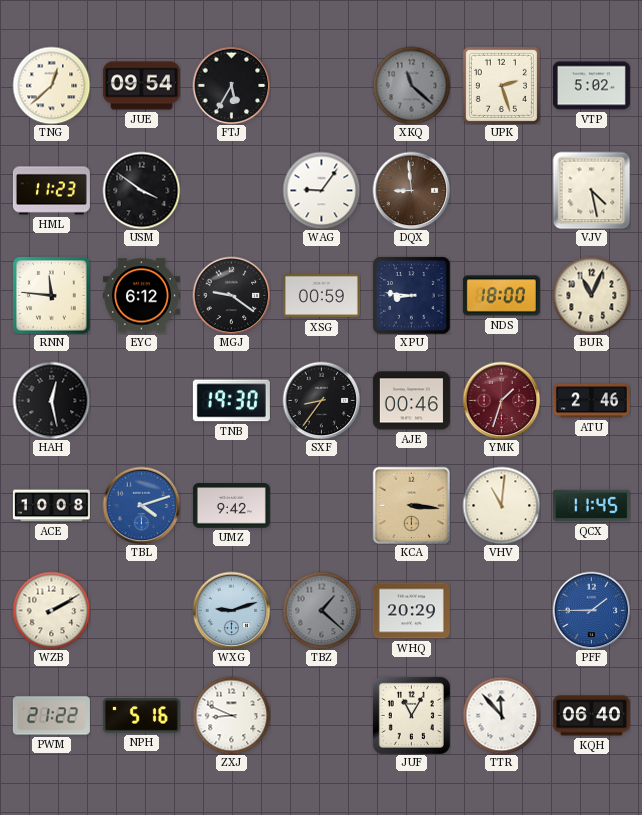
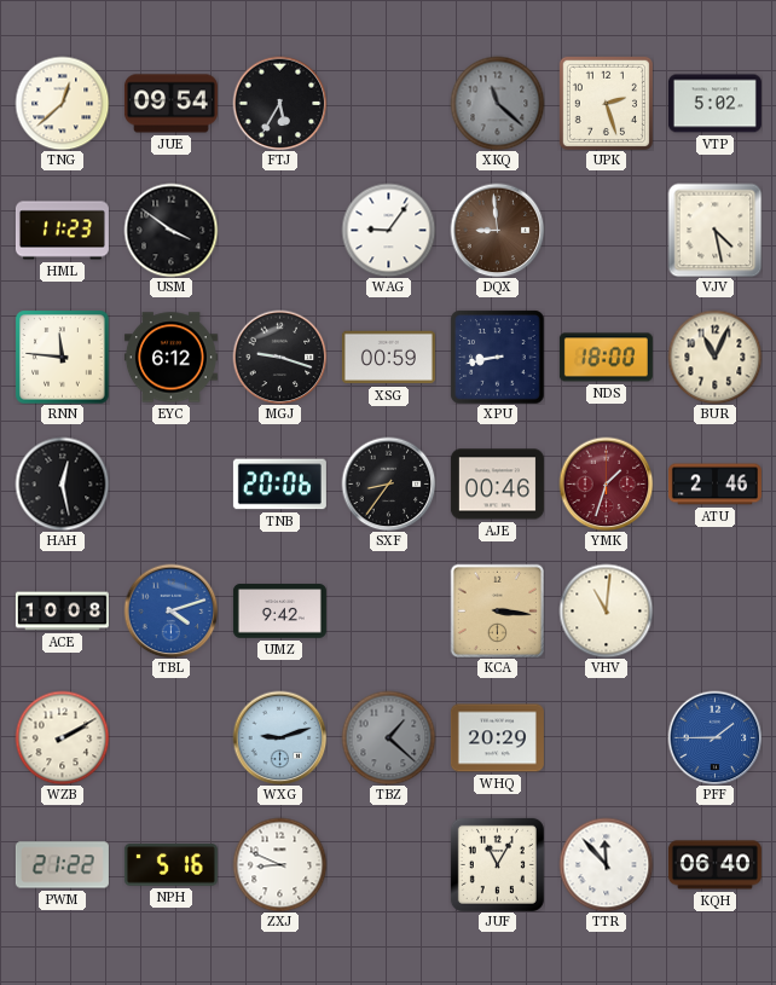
MGJ: 9:21 -> 9:18 (279, 357)
XPU: 8:46 -> 8:43 (497, 357)
TNB: 19:30 -> 20:06 (279, 485)
QCX: 11:45 -> none (591, 506)
